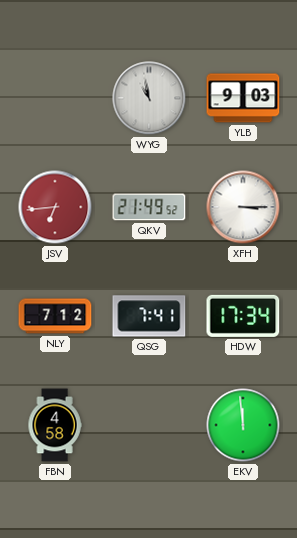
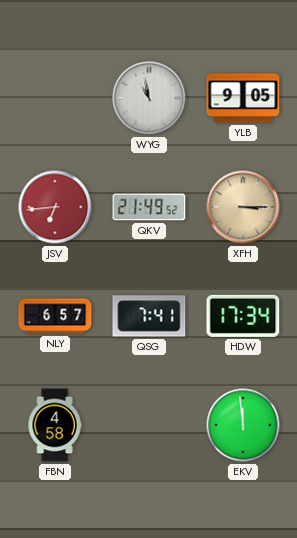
YLB: 9:03 -> 9:05 (243, 98)
XFH dial: white -> champagne (243, 207)
NLY: 7:12 -> 6:57 (55, 316)
